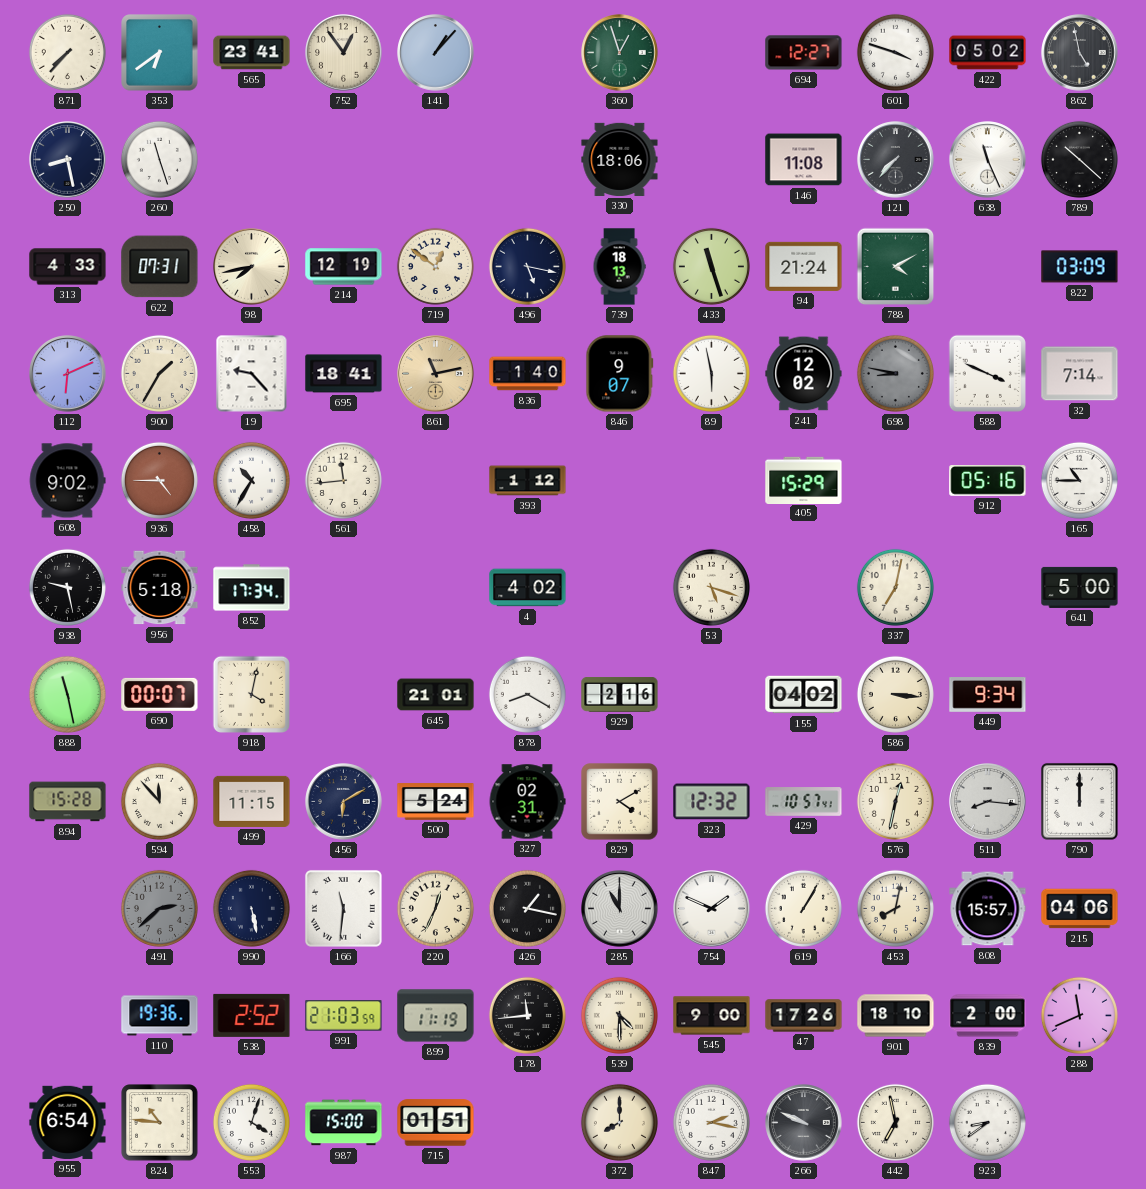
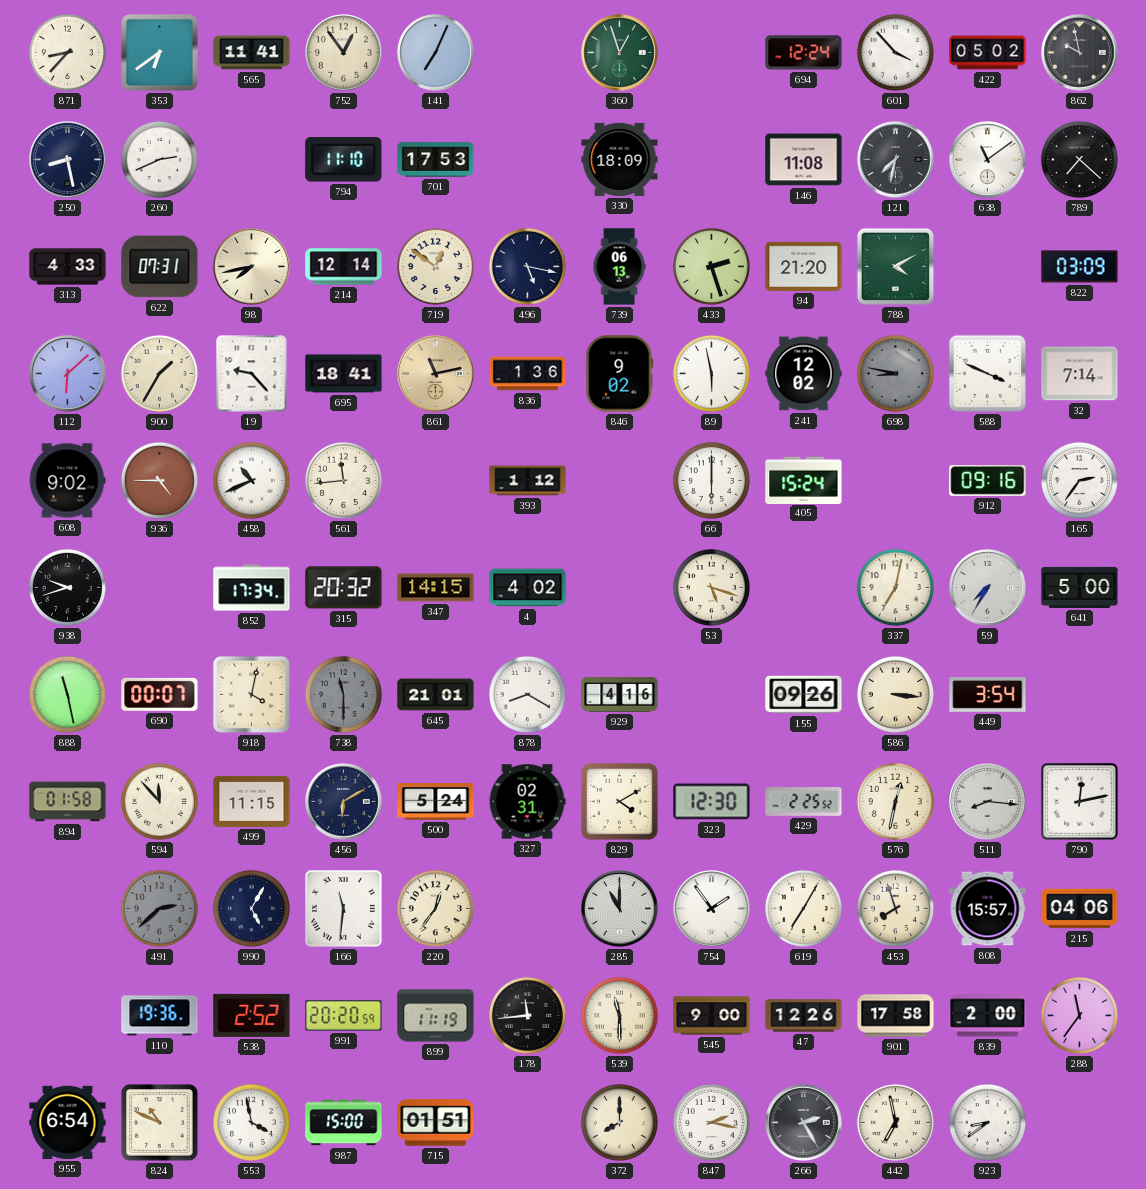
871: 7:37 -> 8:37 (67, 52)
565: 23:41 -> 11:41 (252, 53)
141: 1:07 -> 7:04 (436, 53)
694: 12:27 -> 12:24 (804, 53)
601: 3:48 -> 3:53 (895, 52)
862: 4:58 -> 9:58 (1080, 53)
260: 11:27 -> 2:41 (159, 159)
794: none -> 11:10 (344, 160)
701: none -> 17:53 (436, 160)
330: 18:06 -> 18:09 (620, 159)
121: 7:37 -> 7:32 (896, 160)
638: 11:26 -> 11:09 (988, 160)
789: 10:22 -> 7:22 (1079, 159)
214: 12:19 -> 12:14 (344, 267)
739: 18:13 -> 06:13 (619, 267)
433: 11:27 -> 2:27 (711, 266)
94: 21:24 -> 21:20 (804, 266)
112: 6:11 -> 6:08 (68, 374)
836: 1:40 -> 1:36 (528, 374)
846: 9:07 -> 9:02 (620, 374)
458: 10:35 -> 10:41 (251, 480)
66: none -> 6:00 (711, 480)
405: 15:29 -> 15:24 (804, 480)
912: 05:16 -> 09:16 (988, 481)
165: 10:45 -> 2:36 (1079, 480)
938: 9:28 -> 9:42 (67, 587)
956: 5:18 -> none (160, 588)
315: none -> 20:32 (344, 588)
347: none -> 14:15 (436, 588)
59: none -> 7:35 (988, 588)
738: none -> 11:30 (343, 694)
929: 2:16 -> 4:16 (620, 695)
155: 04:02 -> 09:26 (804, 695)
449: 9:34 -> 3:54 (988, 695)
894: 15:28 -> 01:58 (68, 802)
323: 12:32 -> 12:30 (712, 802)
429: 10:57 -> 2:25 (804, 802)
790: 12:00 -> 12:13 (1079, 801)
990: 5:28 -> 5:05 (251, 908)
220: 12:34 -> 12:36 (435, 908)
426: 1:17 -> none (527, 908)
754: 1:49 -> 1:54 (712, 909)
619: 1:05 -> 7:05 (803, 908)
453: 8:02 -> 7:57 (895, 908)
991: 21:03 -> 20:20 (344, 1016)
539: 4:30 -> 11:30 (619, 1015)
47: 17:26 -> 12:26 (804, 1016)
901: 18:10 -> 17:58 (896, 1016)
288: 11:41 -> 11:36 (1079, 1015)
824: 10:46 -> 10:49 (160, 1123)
553: 4:03 -> 3:58 (251, 1122)
266: 9:49 -> 2:25 (804, 1123)
